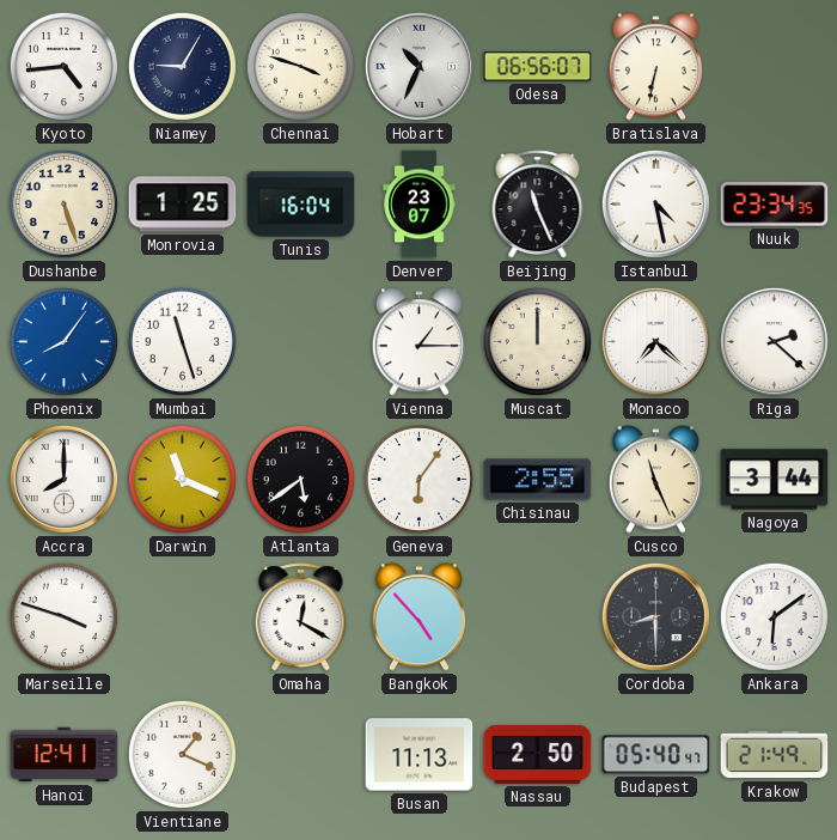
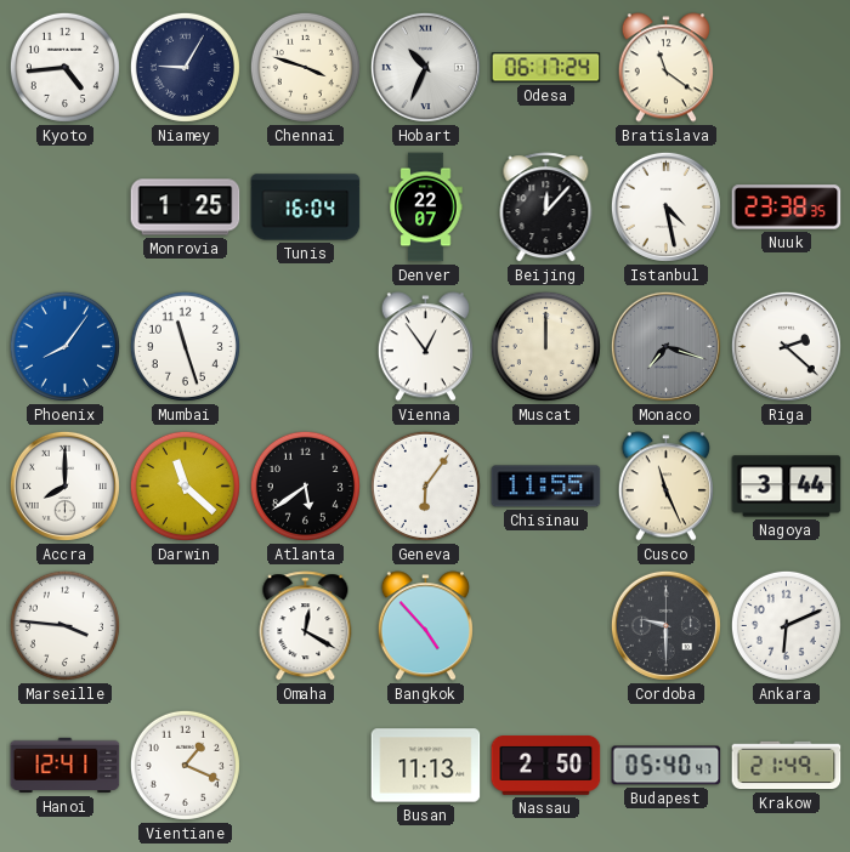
Odesa: 06:56 -> 06:17 (546, 68)
Bratislava: 6:32 -> 11:21 (665, 68)
Dushanbe: 5:27 -> none (63, 203)
Denver: 23:07 -> 22:07 (426, 208)
Beijing: 11:26 -> 12:07 (546, 208)
Nuuk: 23:34 -> 23:38 (787, 208)
Vienna: 1:15 -> 12:54 (425, 347)
Monaco: 7:22 -> 7:18 (665, 346)
Monaco dial: white -> grey (665, 346)
Darwin: 11:19 -> 11:22 (185, 485)
Chisinau: 2:55 -> 11:55 (546, 487)
Marseille: 3:48 -> 3:46 (64, 625)
Cordoba: 8:30 -> 9:30 (665, 625)
Ankara: 6:09 -> 6:11 (786, 625)
